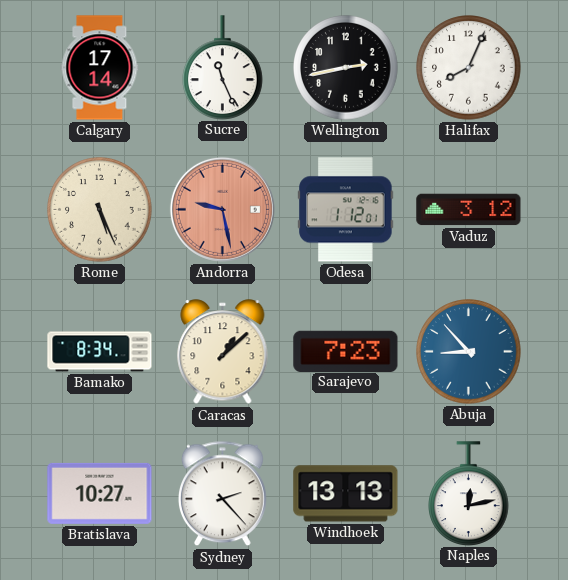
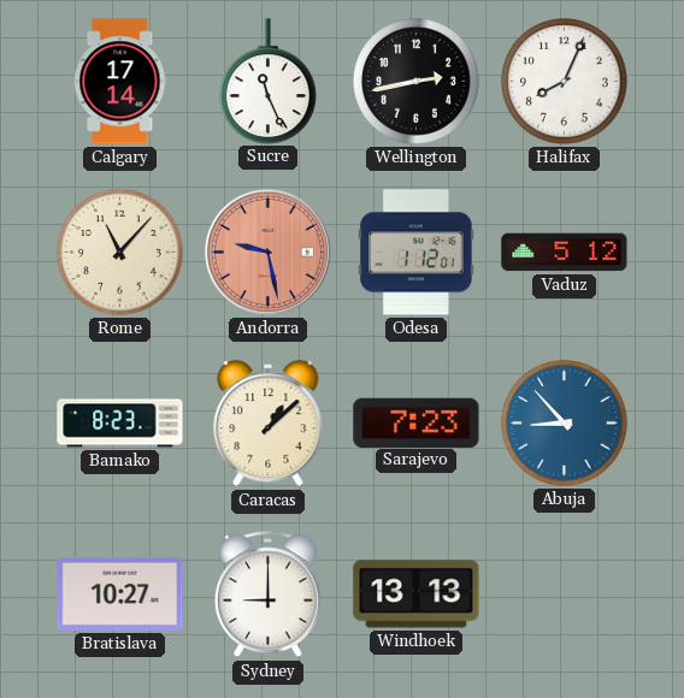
Rome: 5:26 -> 11:07 (120, 253)
Vaduz: 3:12 -> 5:12 (565, 253)
Bamako: 8:34 -> 8:23 (120, 424)
Sydney: 2:23 -> 9:00 (267, 595)
Naples: 12:13 -> none (469, 493)
